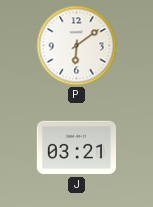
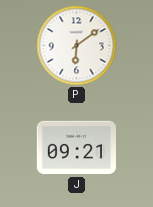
J: 03:21 -> 09:21 (76, 148)
